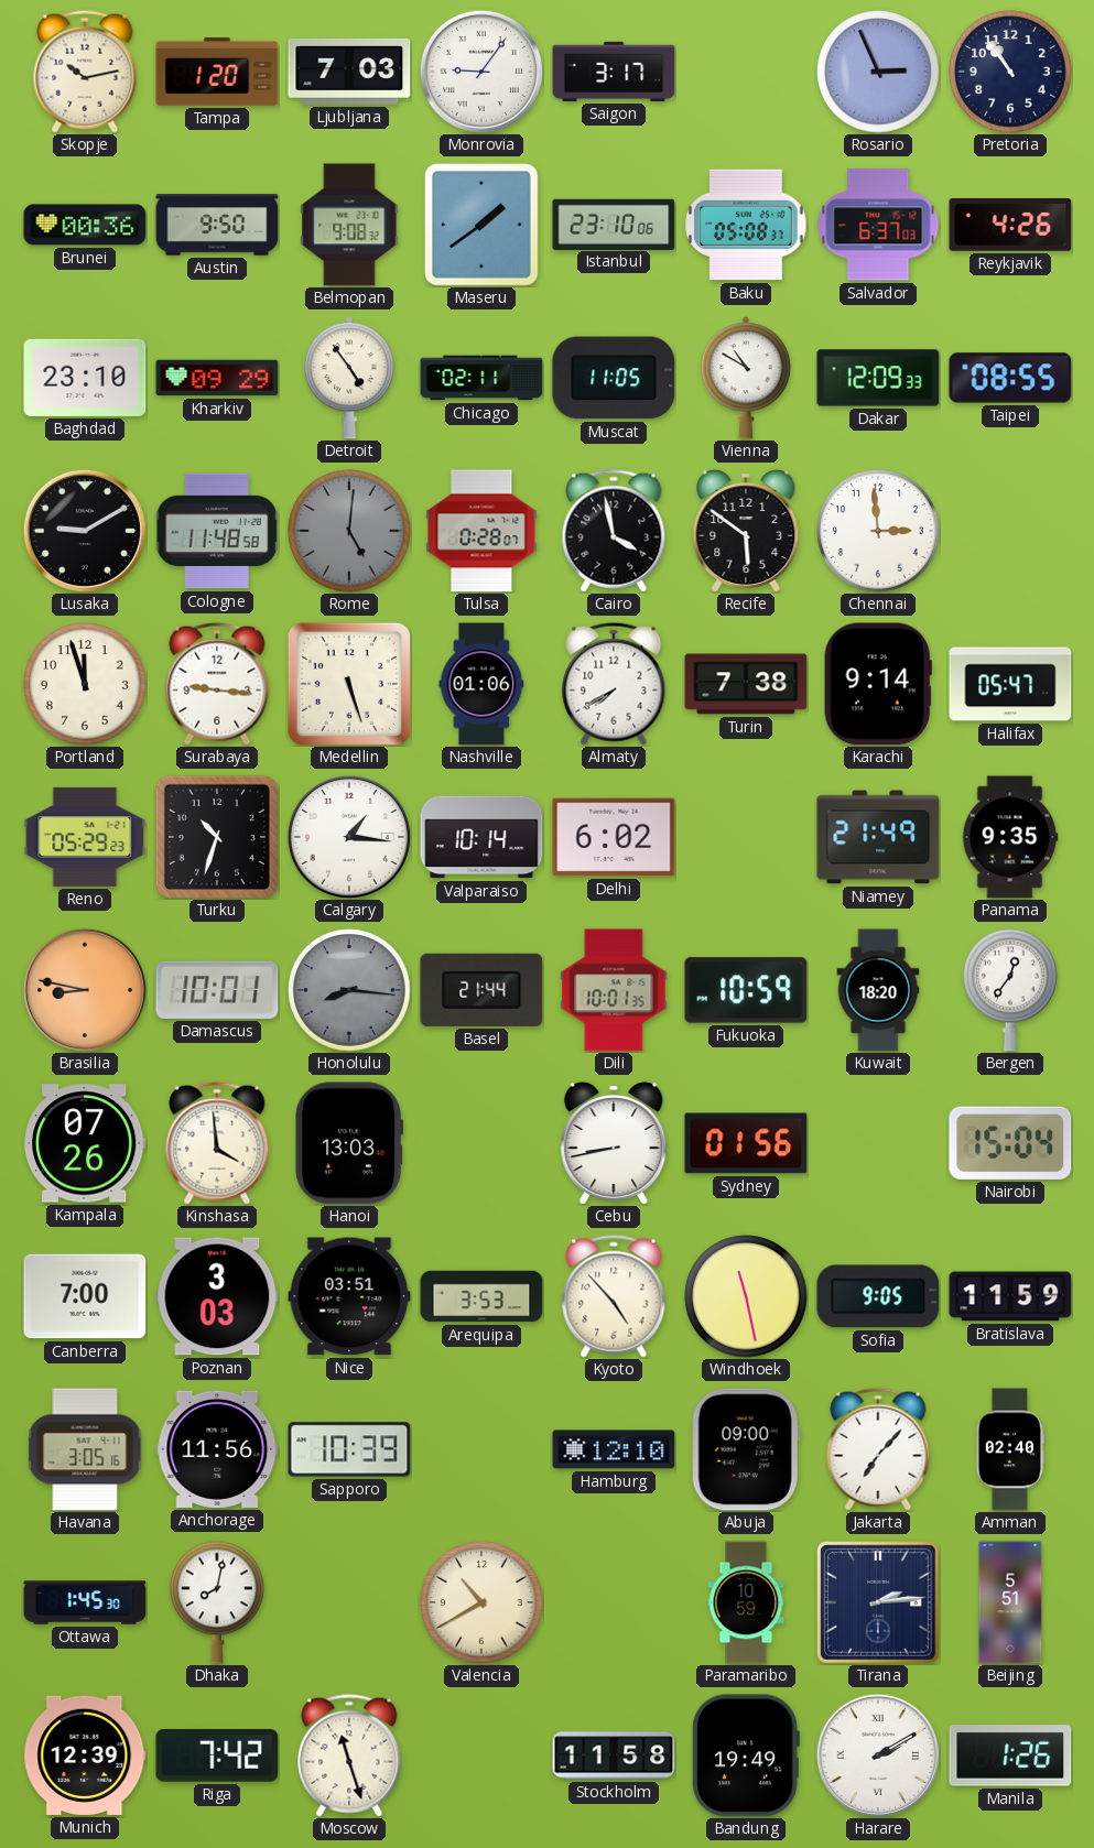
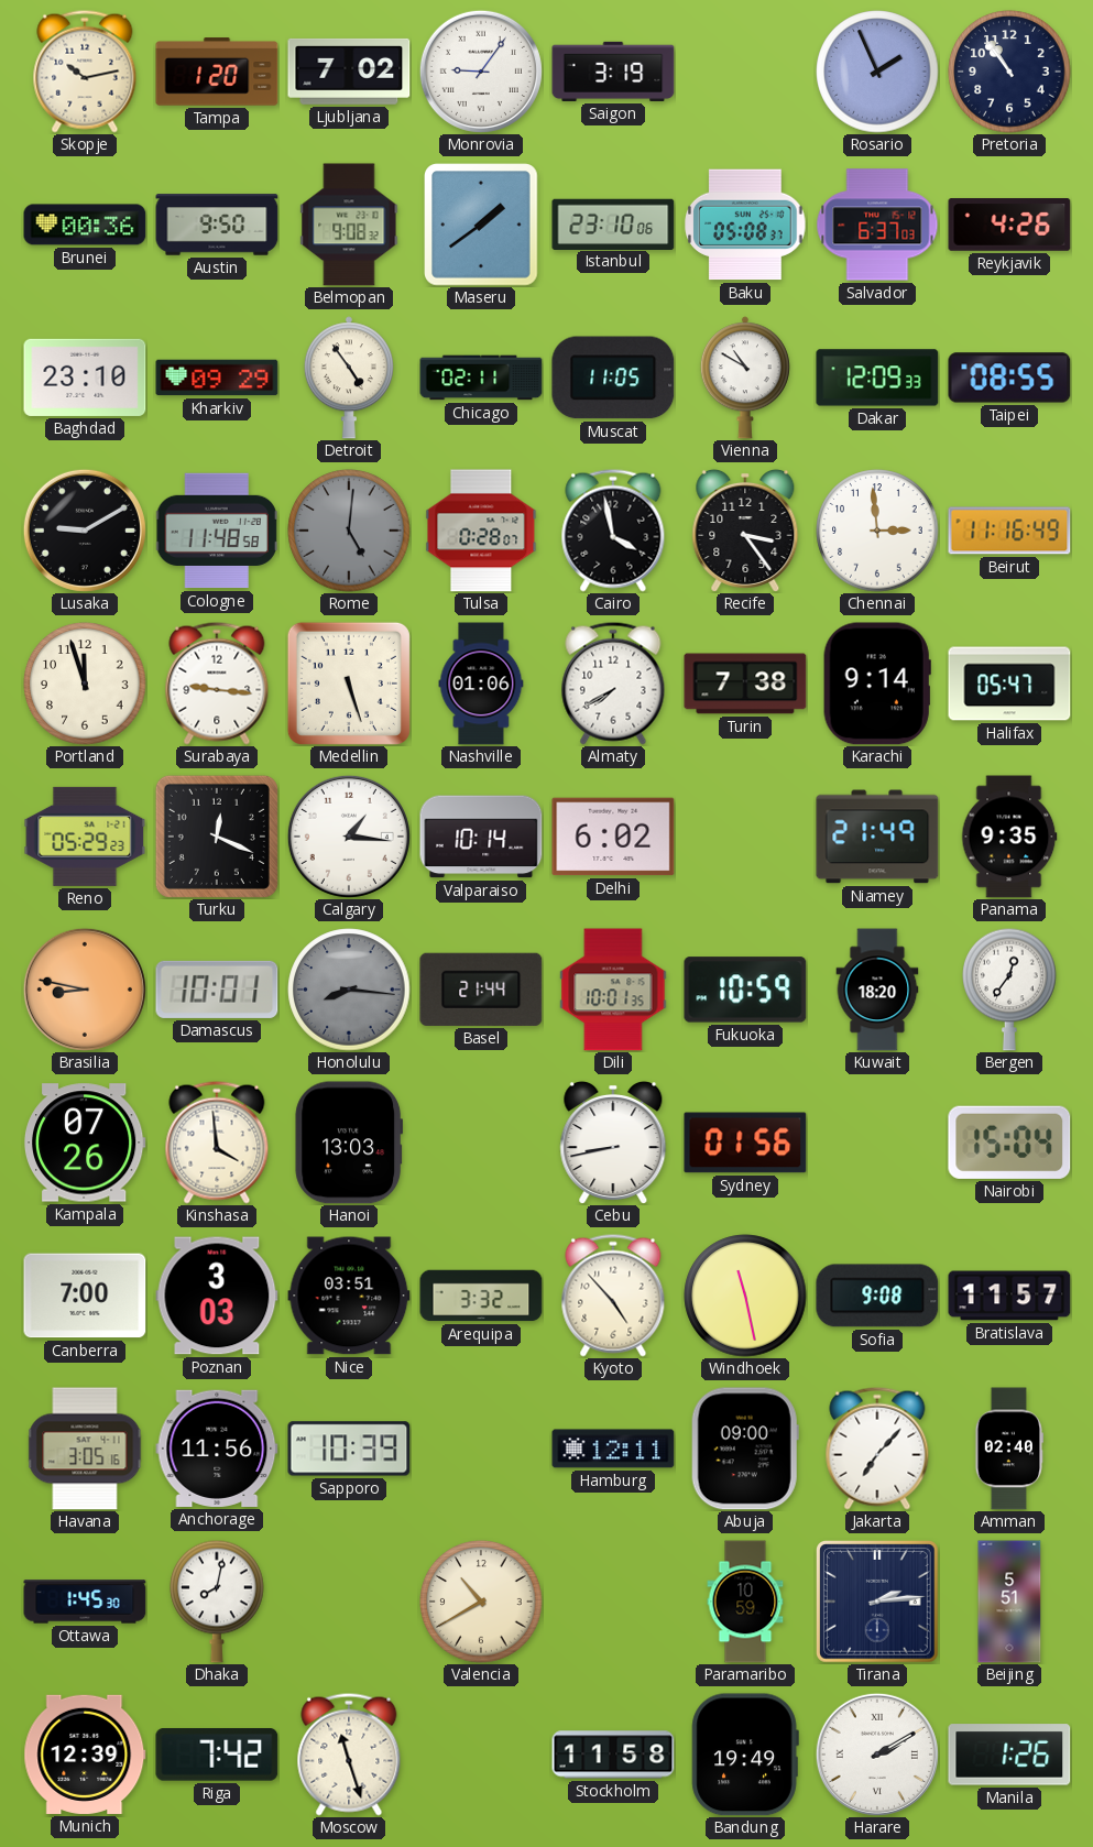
Ljubljana: 7:03 -> 7:02 (349, 72)
Saigon: 3:17 -> 3:19 (613, 72)
Rosario: 2:56 -> 1:56 (877, 72)
Recife: 5:51 -> 3:24 (745, 531)
Beirut: none -> 11:16 (1009, 531)
Turku: 10:33 -> 12:19 (217, 837)
Arequipa: 3:53 -> 3:32 (481, 1296)
Sofia: 9:05 -> 9:08 (877, 1296)
Bratislava: 11:59 -> 11:57 (1009, 1296)
Hamburg: 12:10 -> 12:11 (613, 1449)
